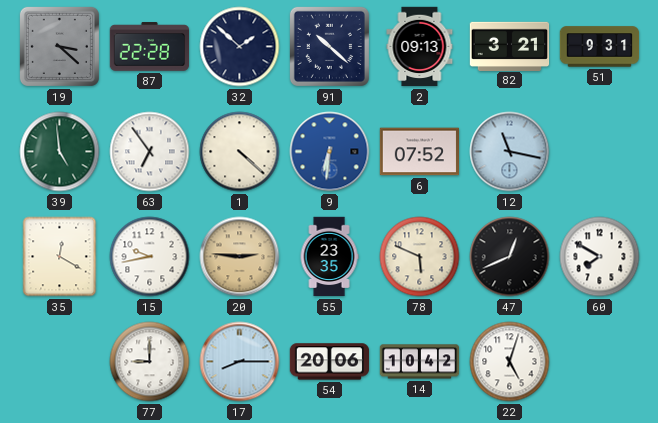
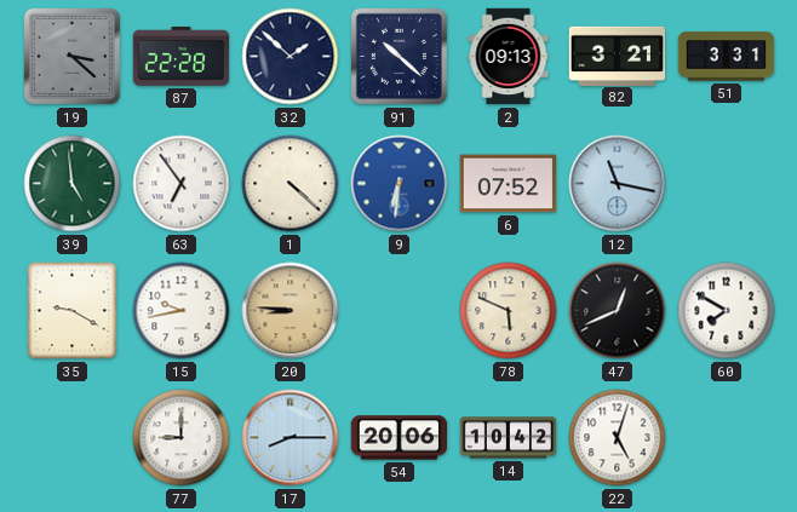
51: 9:31 -> 3:31 (727, 57)
35: 12:20 -> 9:20 (73, 311)
20: 2:46 -> 8:46 (291, 311)
55: 23:35 -> none (329, 257)
